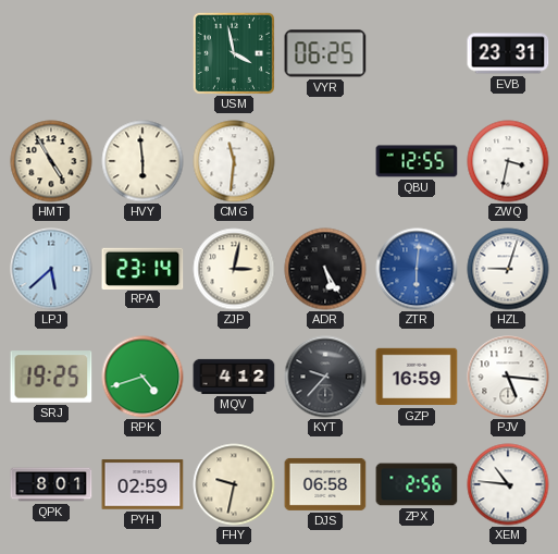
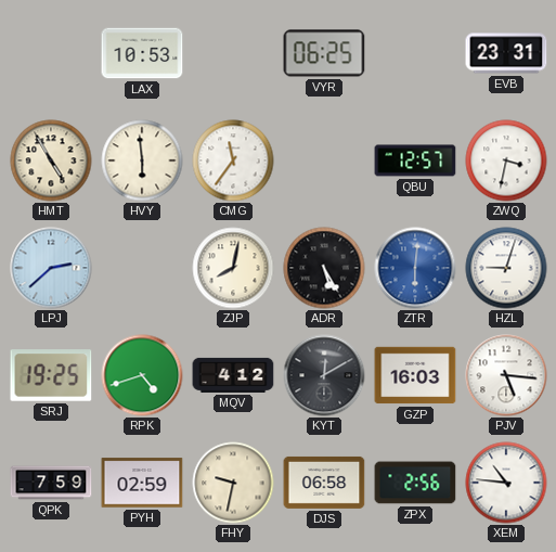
LAX: none -> 10:53 (142, 53)
USM: 3:58 -> none (234, 53)
CMG: 11:31 -> 11:36 (233, 161)
QBU: 12:55 -> 12:57 (415, 161)
LPJ: 5:38 -> 2:38 (51, 268)
RPA: 23:14 -> none (142, 268)
ZJP: 3:02 -> 8:02 (233, 268)
KYT: 9:37 -> 12:10 (324, 375)
GZP: 16:59 -> 16:03 (415, 375)
QPK: 8:01 -> 7:59 (51, 483)
